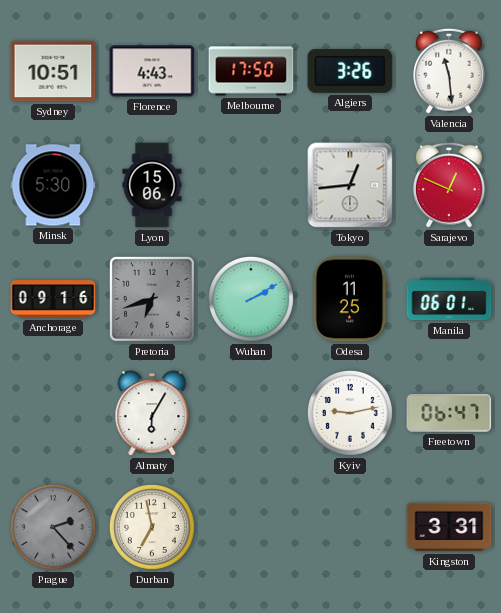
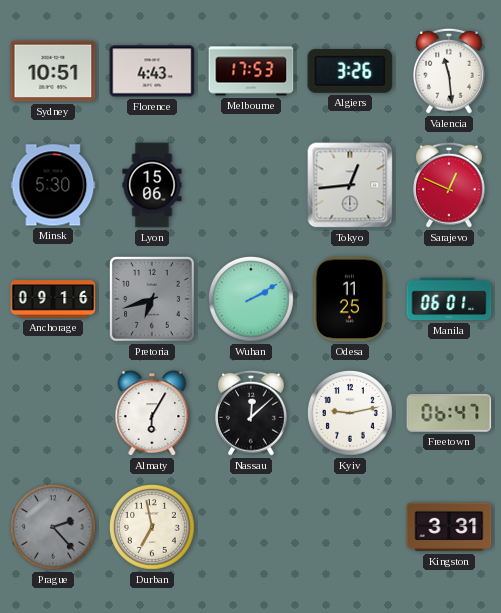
Melbourne: 17:50 -> 17:53 (251, 71)
Nassau: none -> 12:08 (252, 413)
